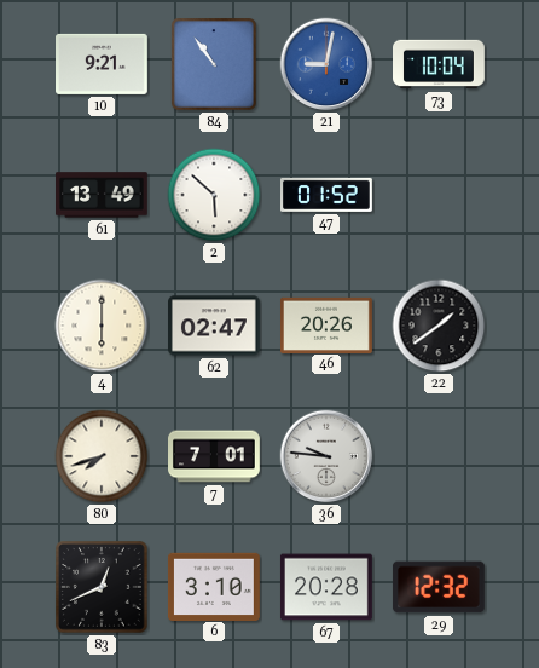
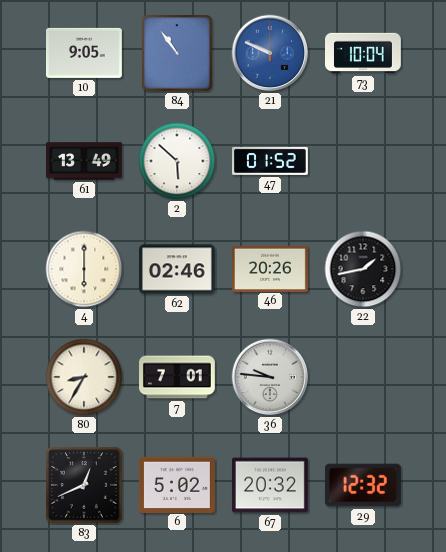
10: 9:21 -> 9:05 (85, 53)
21: 9:02 -> 9:49 (270, 53)
62: 02:47 -> 02:46 (178, 269)
22: 1:39 -> 1:43 (363, 269)
80: 7:42 -> 8:35 (84, 377)
6: 3:10 -> 5:02 (178, 484)
67: 20:28 -> 20:32 (270, 485)
